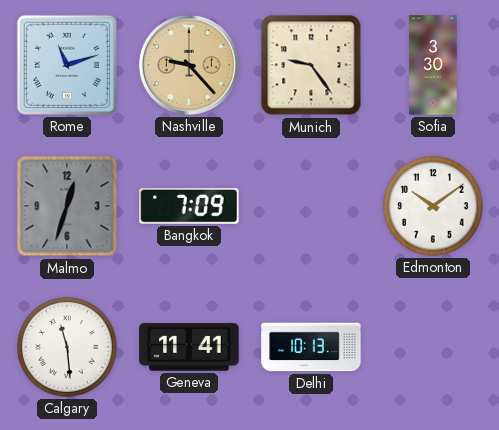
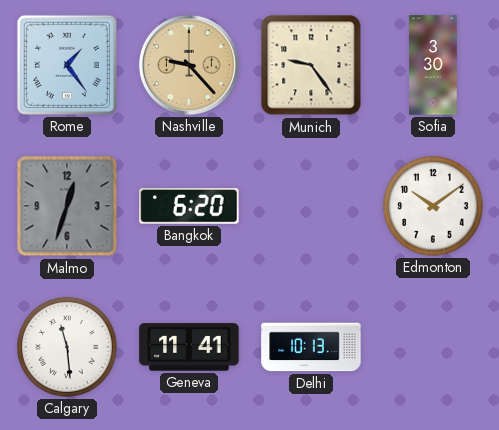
Rome: 11:12 -> 1:24 (67, 65)
Bangkok: 7:09 -> 6:20 (189, 207)
